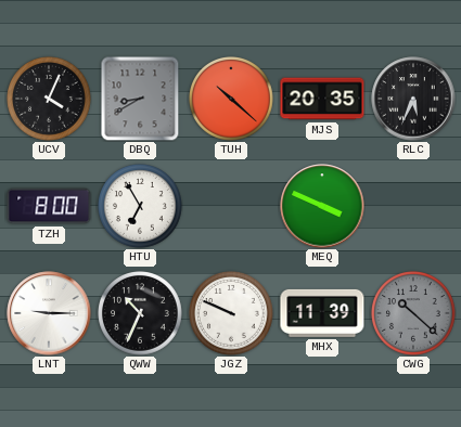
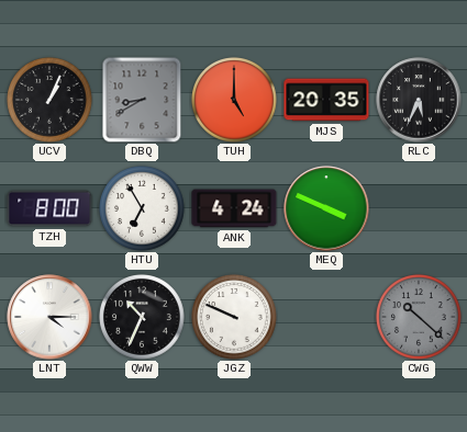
UCV: 4:04 -> 1:04 (51, 101)
TUH: 10:22 -> 5:00 (235, 101)
ANK: none -> 4:24 (234, 208)
LNT: 9:15 -> 4:15 (49, 317)
MHX: 11:39 -> none (322, 313)
